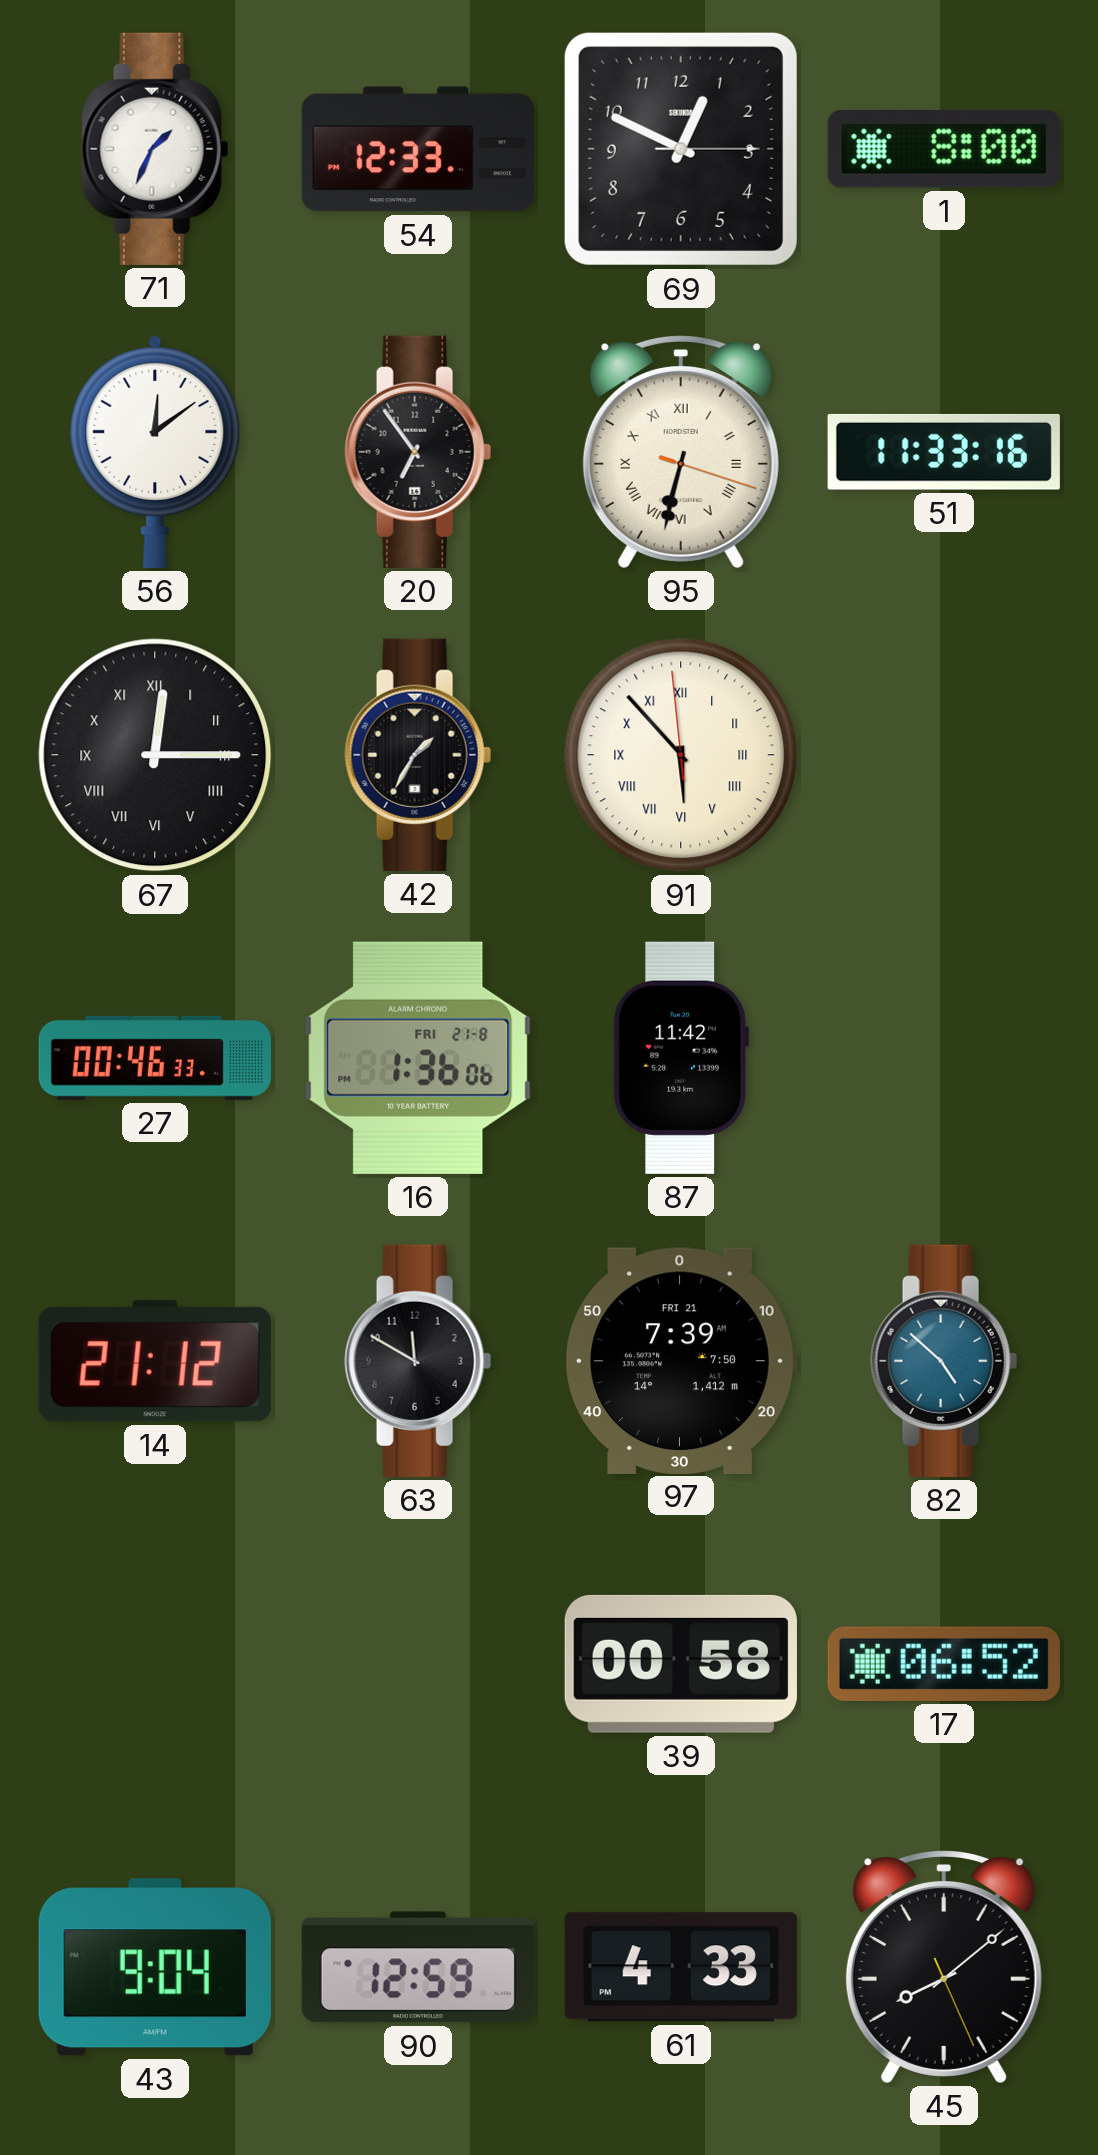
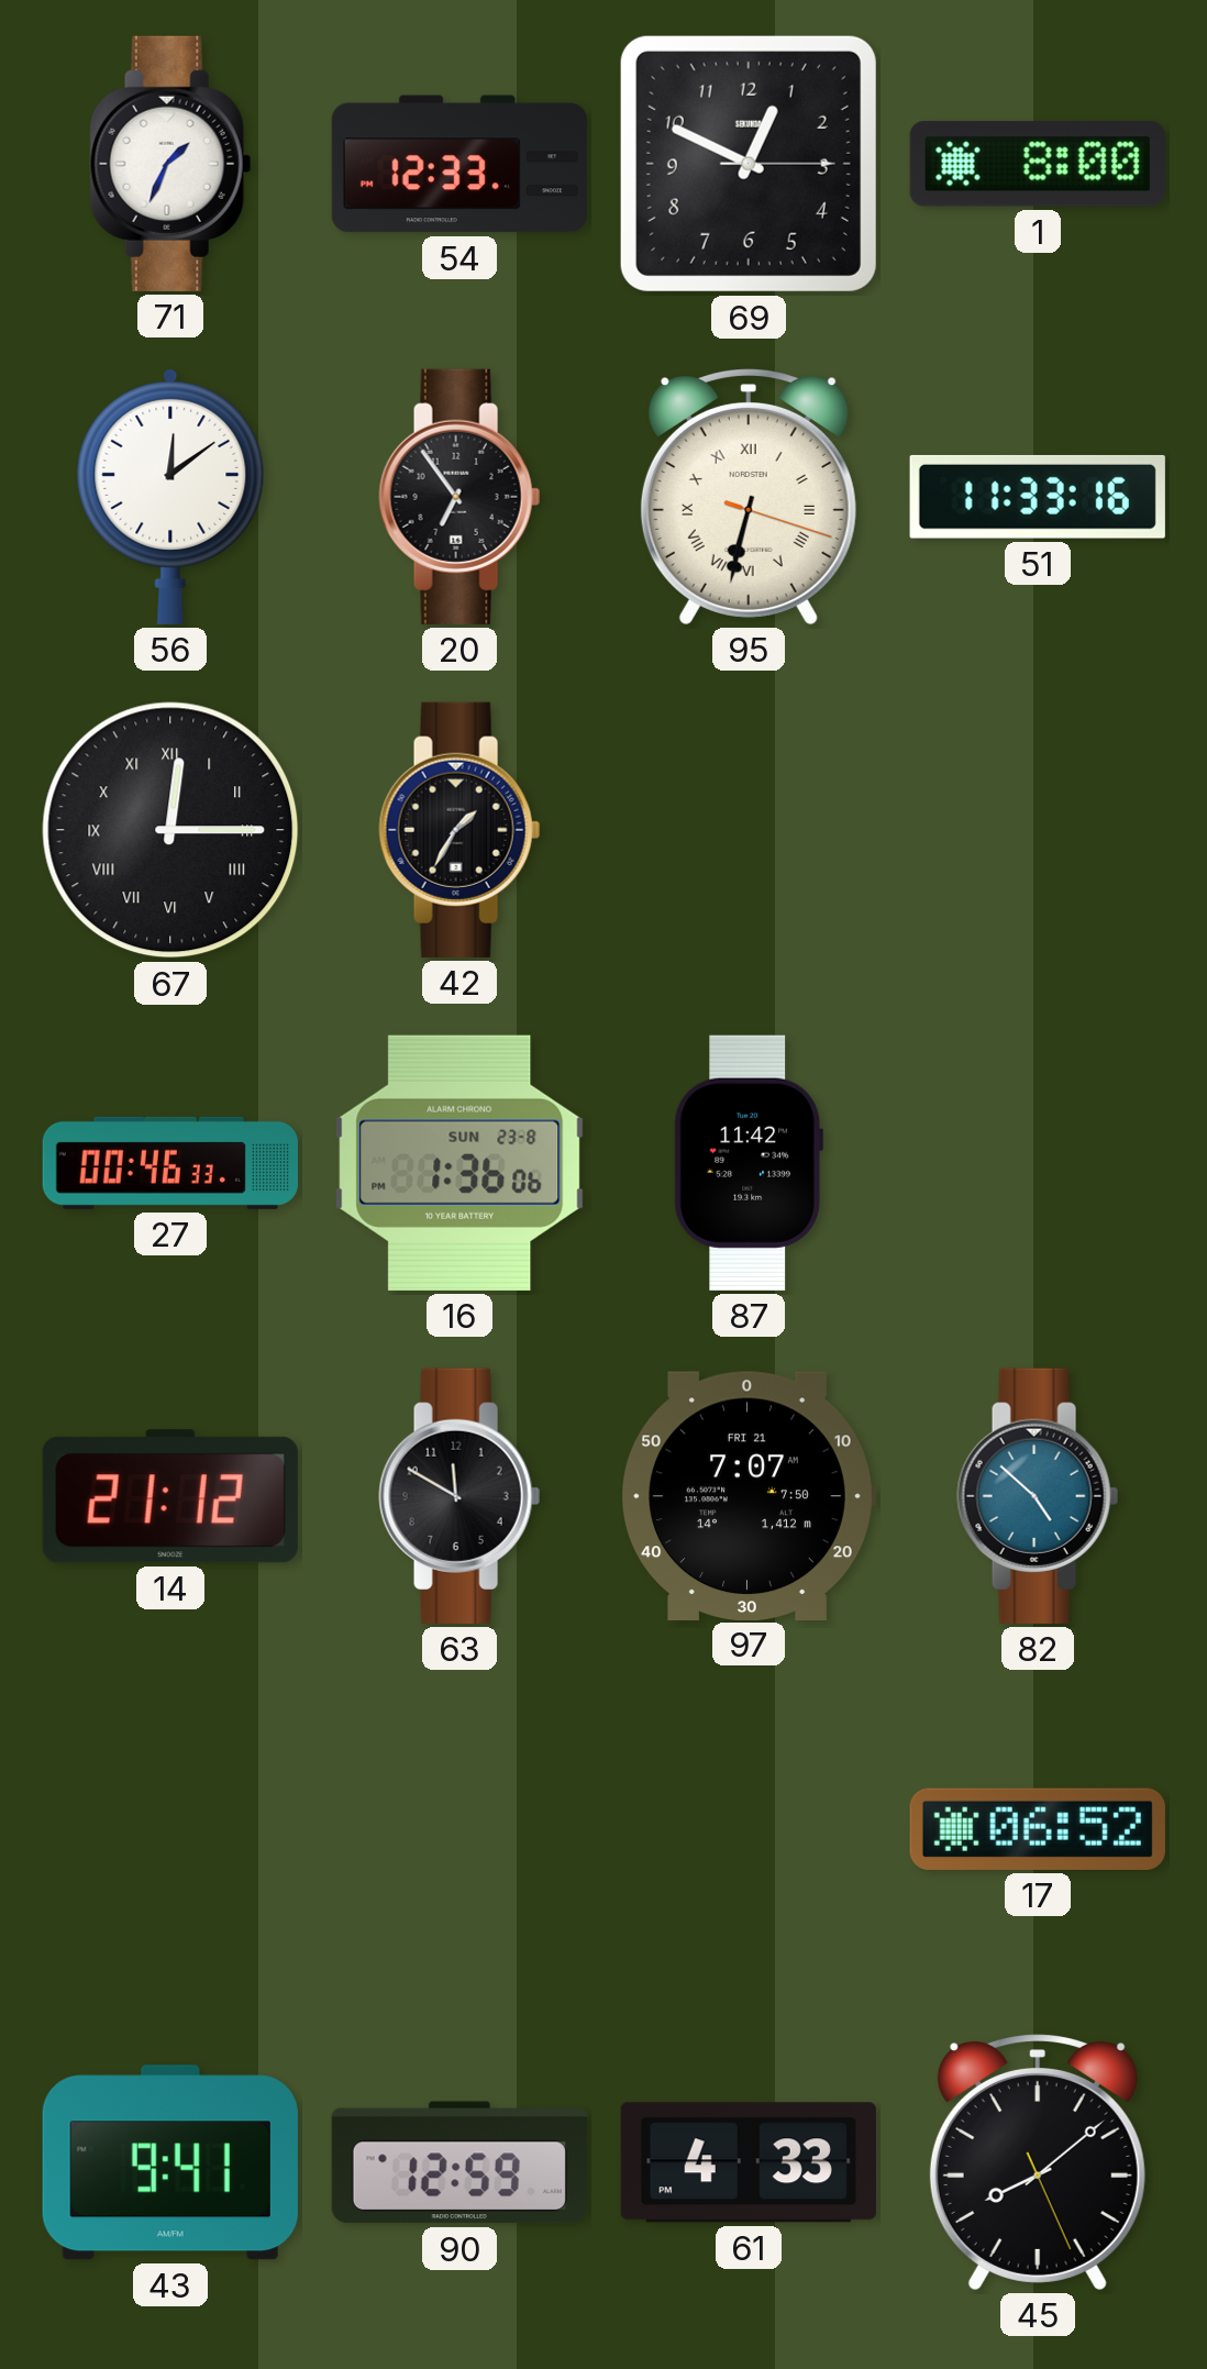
91: 5:52 -> none (681, 755)
16 date: FRI 21-8 -> SUN 23-8 (459, 1163)
97: 7:39 -> 7:07 (749, 1495)
39: 00:58 -> none (681, 1664)
43: 9:04 -> 9:41 (170, 2162)
